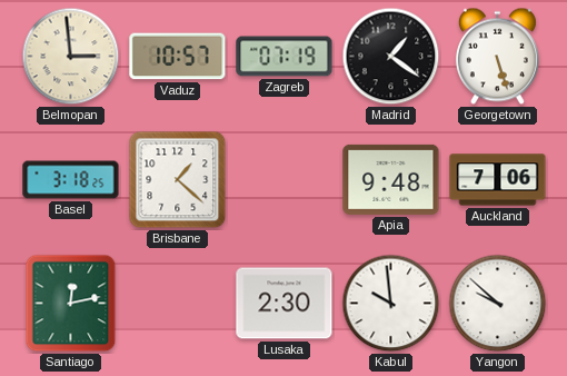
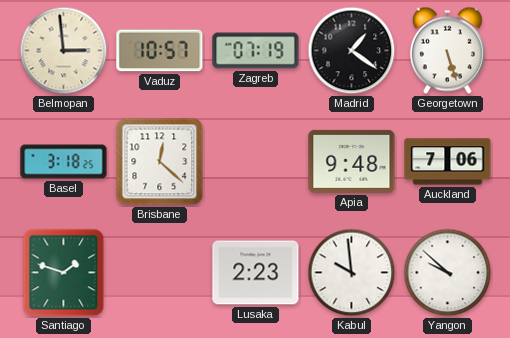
Brisbane: 1:22 -> 12:22 (160, 162)
Santiago: 12:13 -> 1:48 (64, 273)
Lusaka: 2:30 -> 2:23 (256, 273)
